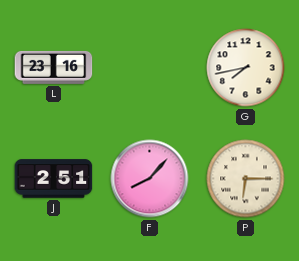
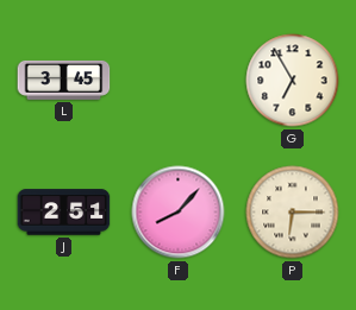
L: 23:16 -> 3:45 (64, 80)
G: 7:43 -> 6:55 (293, 81)
